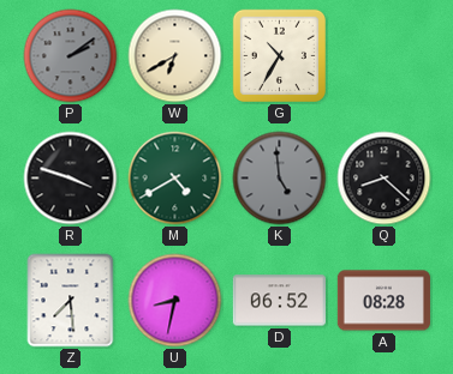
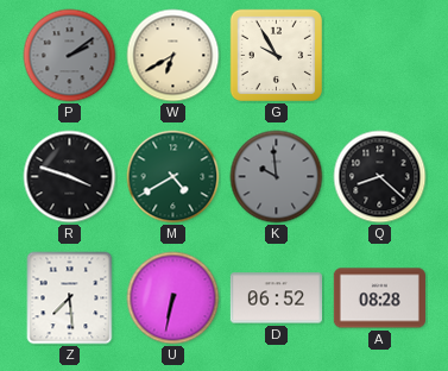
G: 10:35 -> 9:55 (276, 55)
K: 4:59 -> 9:59 (277, 177)
U: 8:32 -> 6:32 (173, 298)
